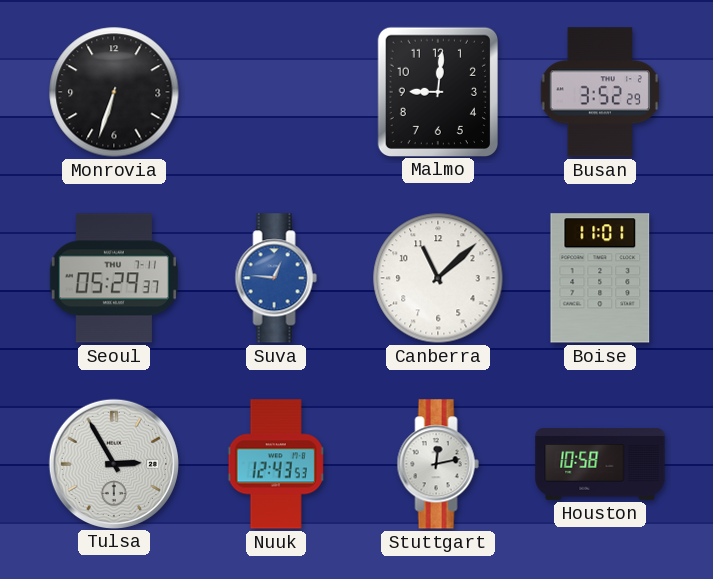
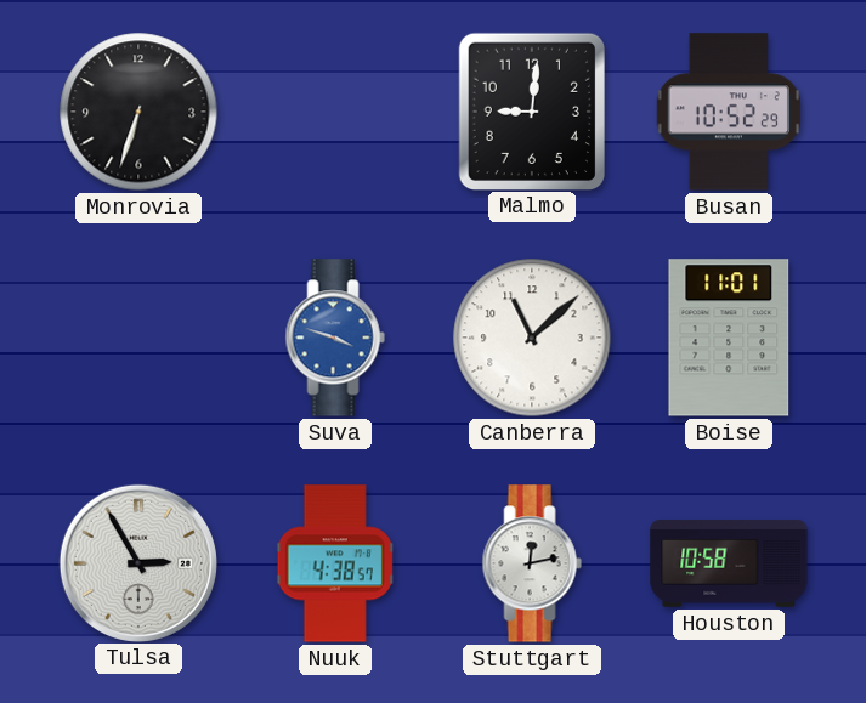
Busan: 3:52 -> 10:52 (729, 112)
Seoul: 05:29 -> none (114, 278)
Suva: 12:46 -> 3:48 (335, 338)
Nuuk: 12:43 -> 4:38 (335, 563)
